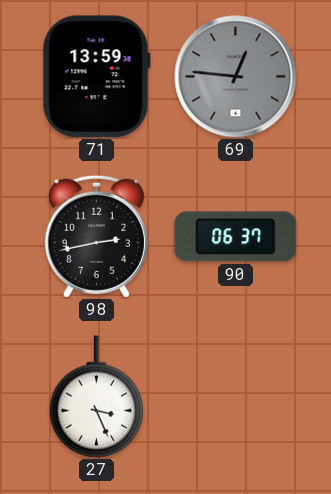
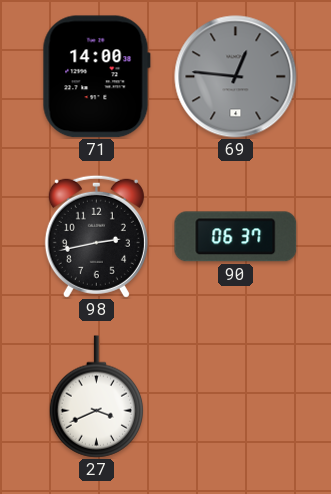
71: 13:59 -> 14:00 (96, 77)
27: 3:26 -> 3:41 (96, 397)
